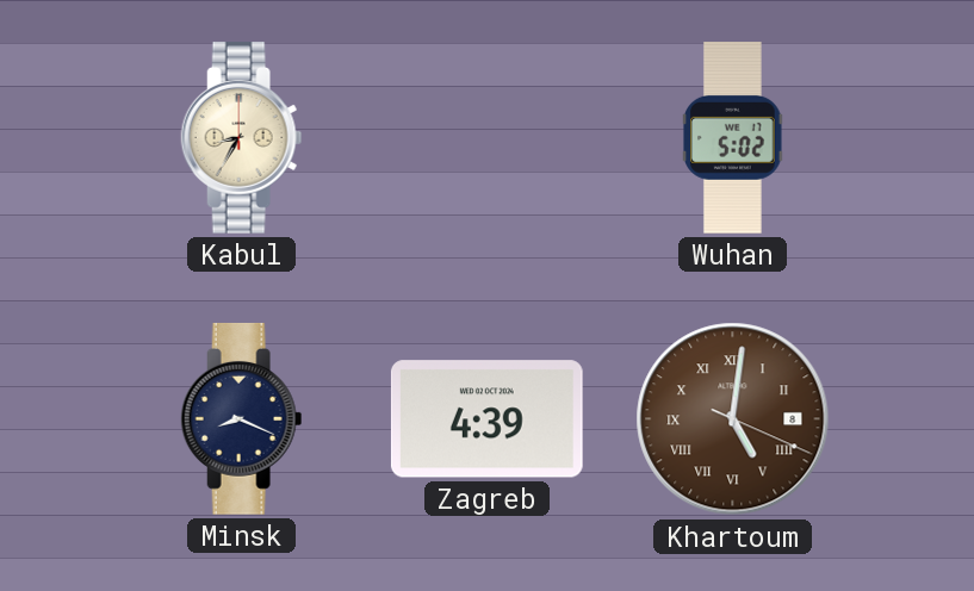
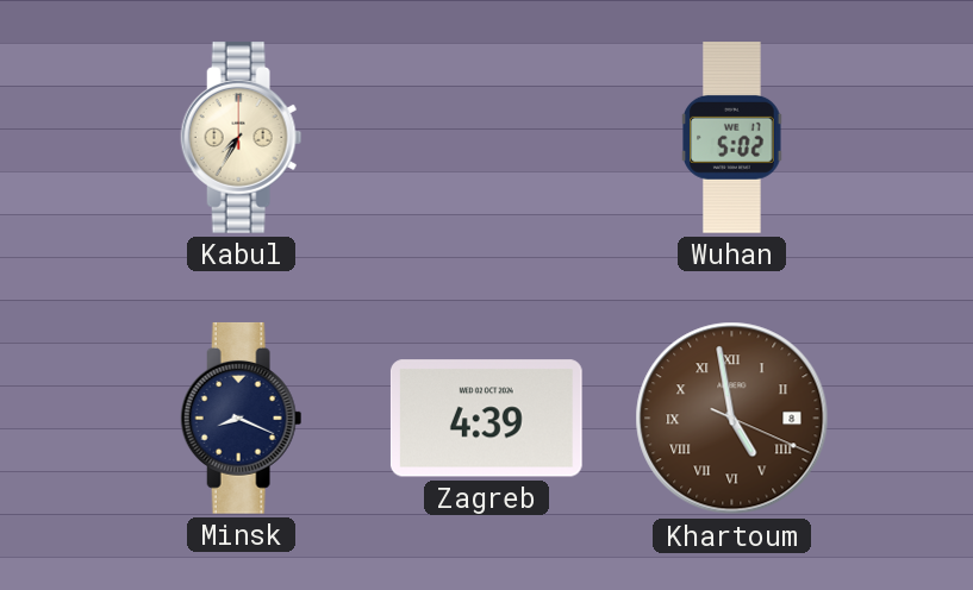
Kabul: 8:35 -> 7:35 (242, 138)
Khartoum: 5:01 -> 4:58 (732, 419)
